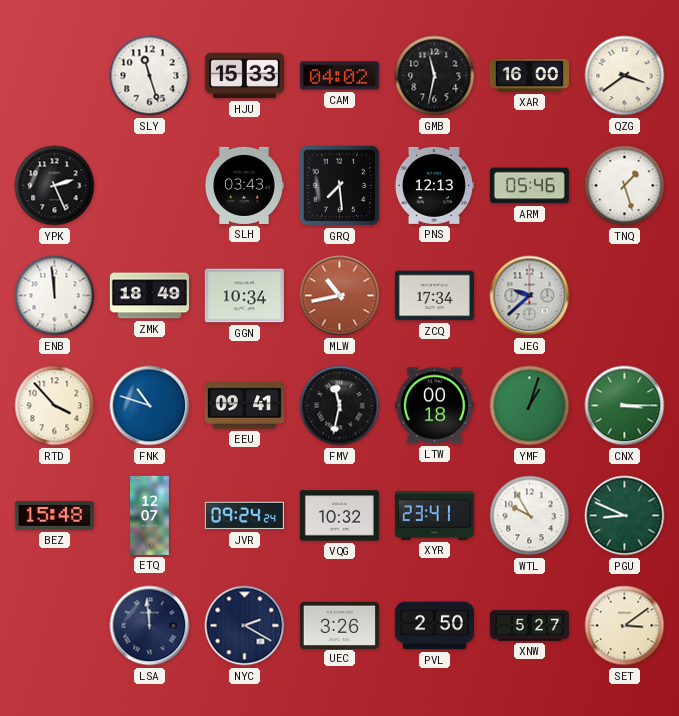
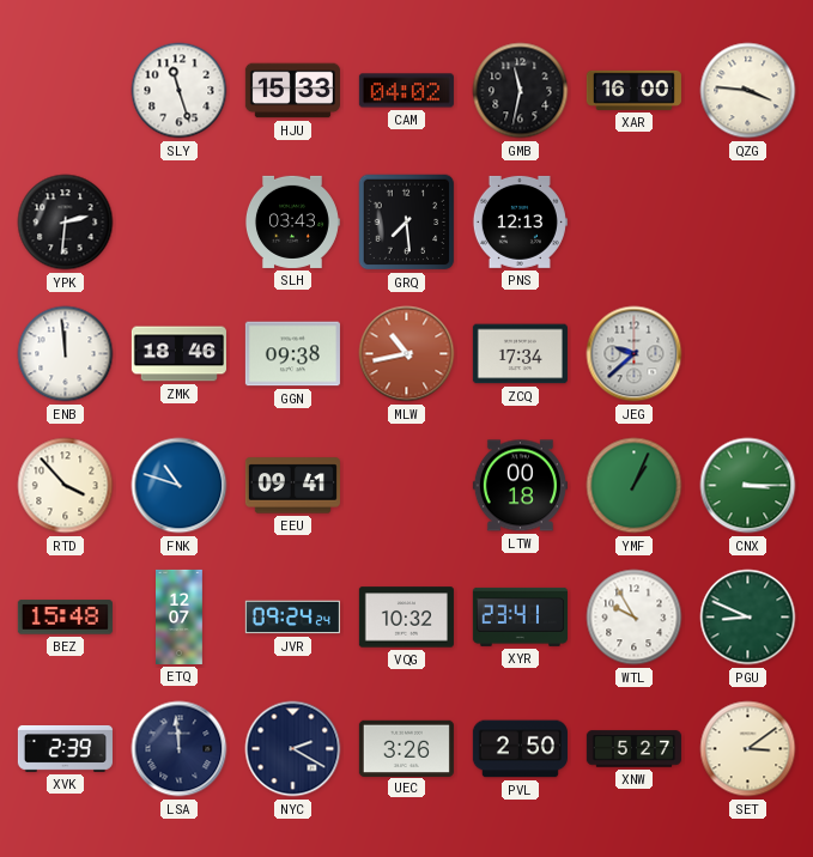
QZG: 3:39 -> 3:46 (748, 91)
YPK: 2:26 -> 2:31 (66, 223)
ARM: 05:46 -> none (529, 186)
TNQ: 1:27 -> none (625, 186)
ZMK: 18:49 -> 18:46 (178, 354)
GGN: 10:34 -> 09:38 (292, 354)
FMV: 11:32 -> none (340, 406)
YMF: 1:03 -> 1:04 (635, 486)
XVK: none -> 2:39 (65, 748)
